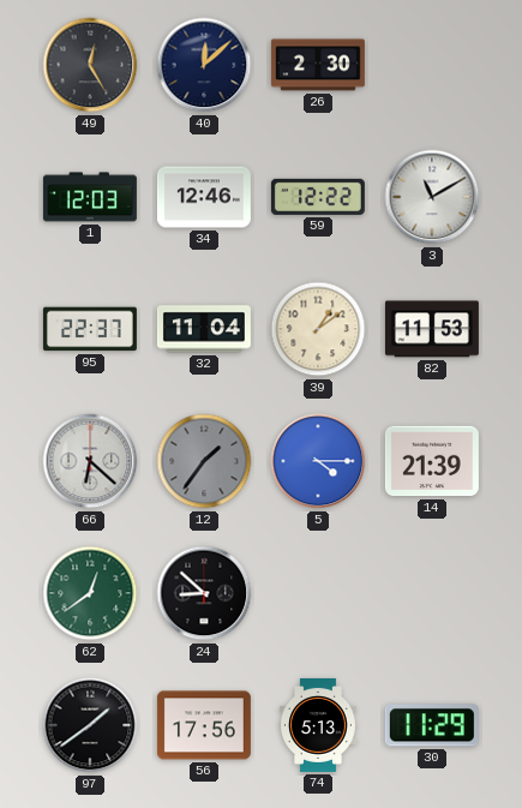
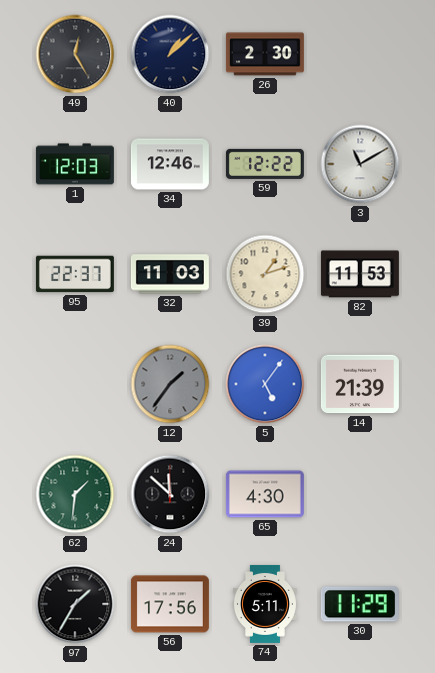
40: 12:08 -> 1:08 (170, 54)
32: 11:04 -> 11:03 (170, 274)
39: 1:09 -> 1:12 (265, 274)
66: 6:22 -> none (90, 461)
5: 4:15 -> 5:06 (265, 384)
62: 12:39 -> 1:31 (75, 494)
24: 8:52 -> 11:52 (170, 494)
65: none -> 4:30 (265, 494)
97: 1:39 -> 1:35 (75, 604)
74: 5:13 -> 5:11 (265, 604)
